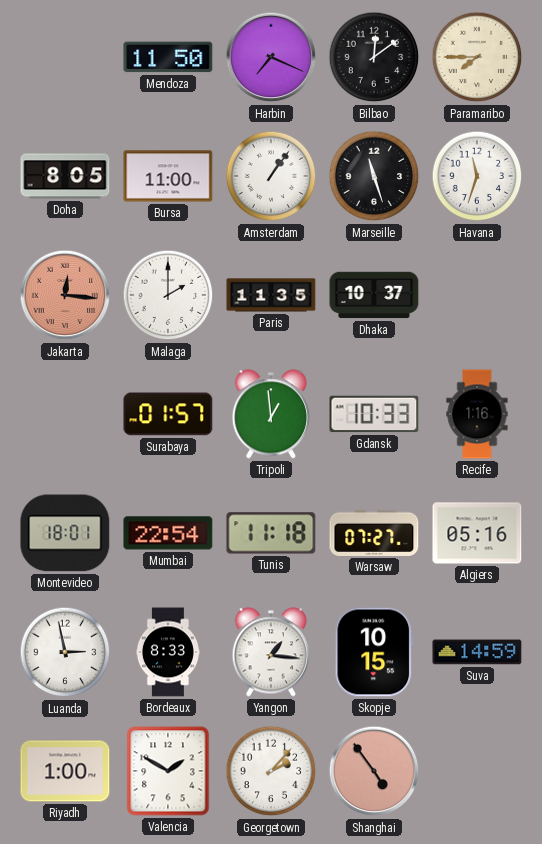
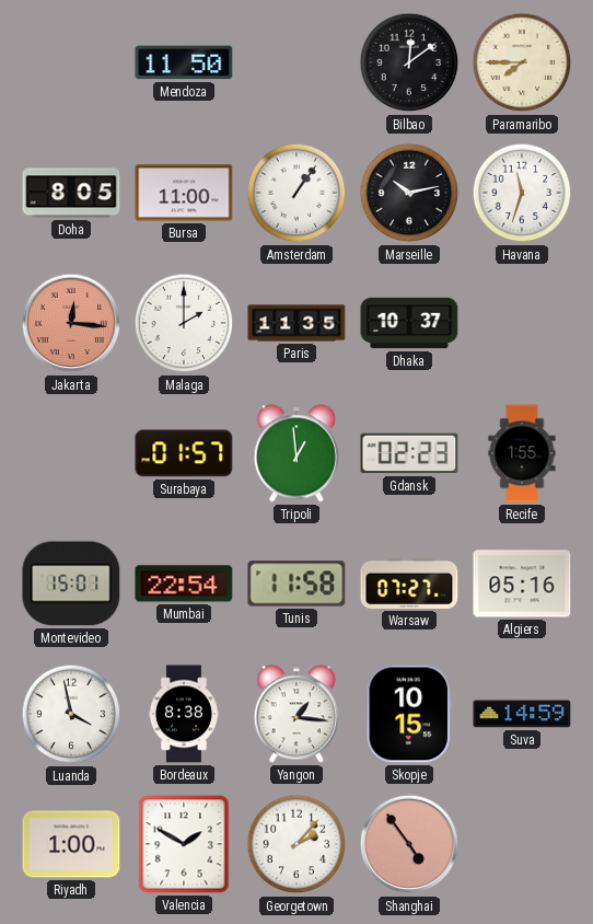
Harbin: 7:19 -> none (271, 57)
Marseille: 11:27 -> 10:13 (409, 193)
Gdansk: 10:33 -> 02:23 (409, 453)
Recife: 1:16 -> 1:55 (522, 453)
Montevideo: 18:01 -> 15:01 (71, 584)
Tunis: 11:18 -> 11:58 (296, 584)
Luanda: 2:58 -> 3:58 (71, 714)
Bordeaux: 8:33 -> 8:38 (184, 714)
